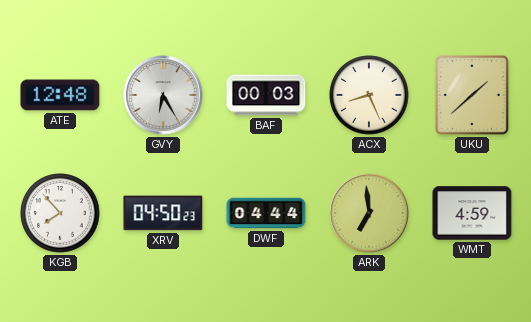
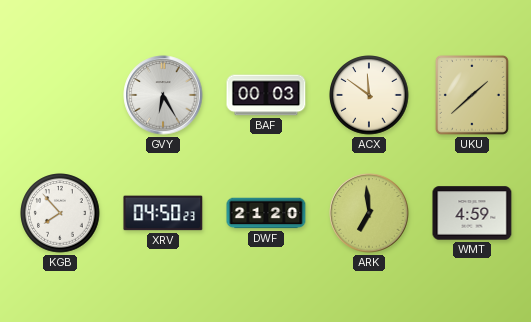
ATE: 12:48 -> none (60, 95)
ACX: 8:26 -> 11:51 (369, 95)
DWF: 04:44 -> 21:20 (266, 213)
